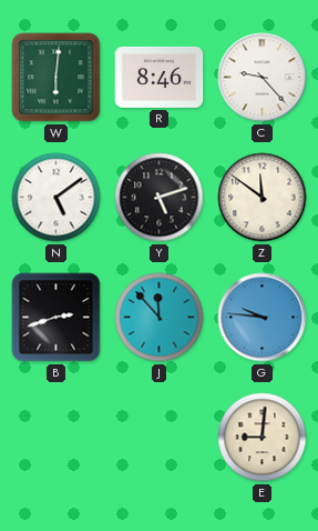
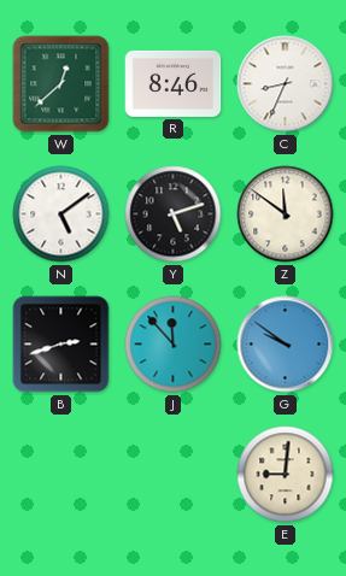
W: 6:01 -> 12:38 (61, 84)
C: 9:23 -> 8:34 (286, 84)
G: 9:46 -> 9:51 (286, 345)
